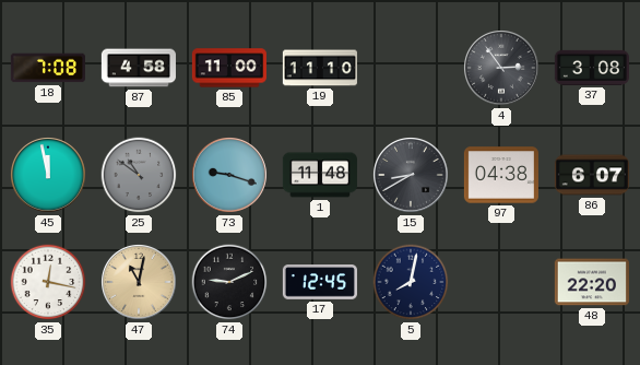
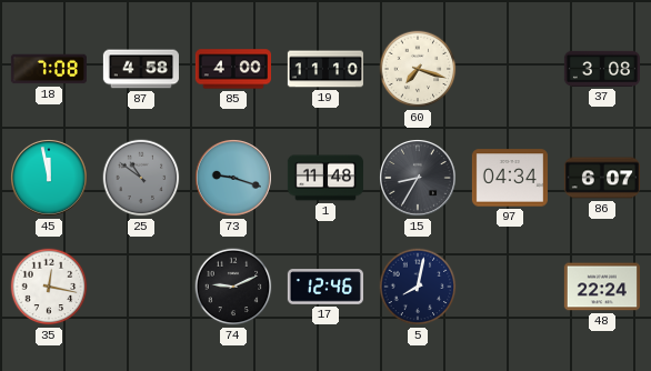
85: 11:00 -> 4:00 (232, 69)
60: none -> 7:18 (418, 69)
4: 2:54 -> none (502, 69)
15: 8:40 -> 8:35 (419, 179)
97: 04:38 -> 04:34 (510, 178)
47: 11:02 -> none (140, 283)
17: 12:45 -> 12:46 (325, 287)
48: 22:20 -> 22:24 (602, 287)
